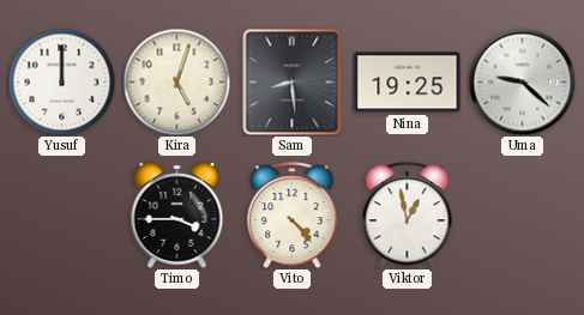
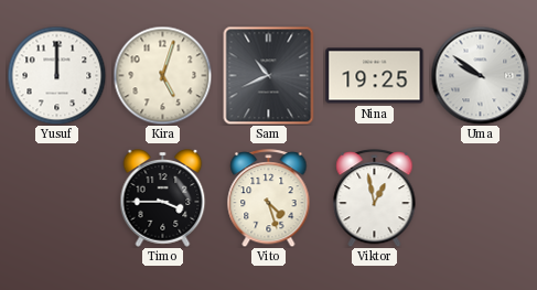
Sam: 8:29 -> 10:41 (269, 75)
Uma: 9:22 -> 9:51 (480, 75)
Vito: 4:23 -> 4:27 (269, 198)
